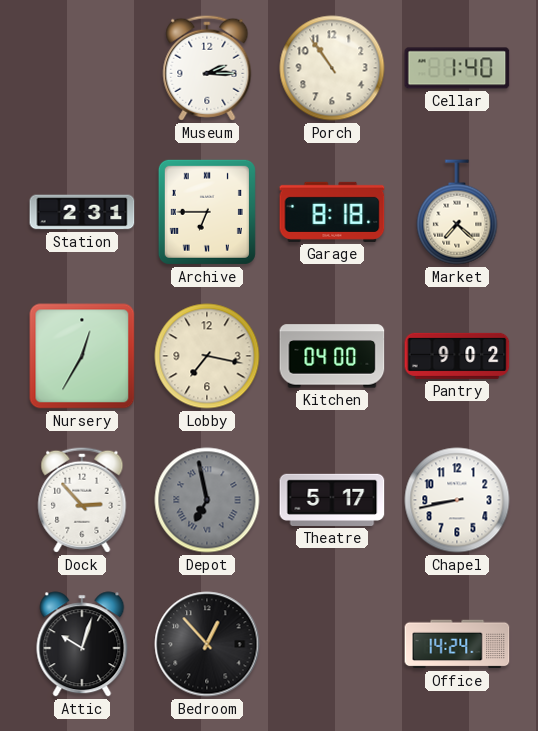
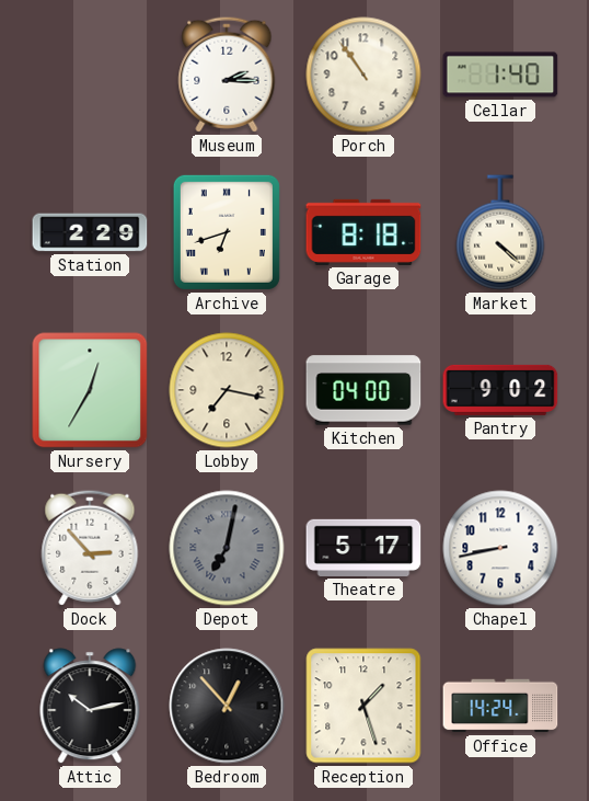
Station: 2:31 -> 2:29 (90, 232)
Archive: 6:45 -> 6:42 (227, 232)
Market: 7:22 -> 4:22 (500, 232)
Depot: 6:58 -> 7:02 (227, 548)
Attic: 10:03 -> 10:13 (90, 706)
Reception: none -> 1:27 (363, 706)
